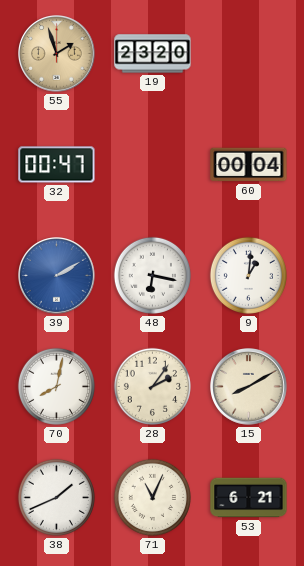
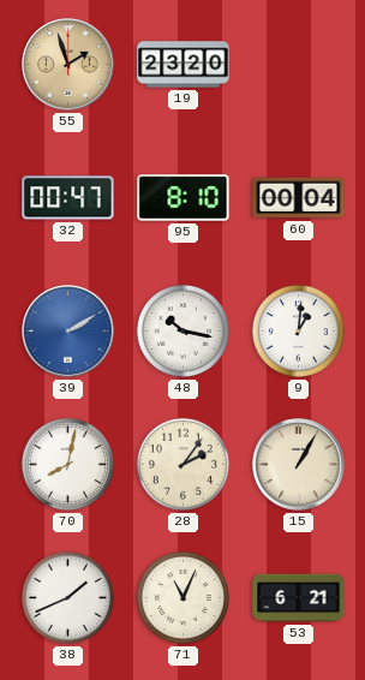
95: none -> 8:10 (184, 198)
48: 6:17 -> 10:17 (182, 330)
15: 8:10 -> 1:05 (299, 465)
